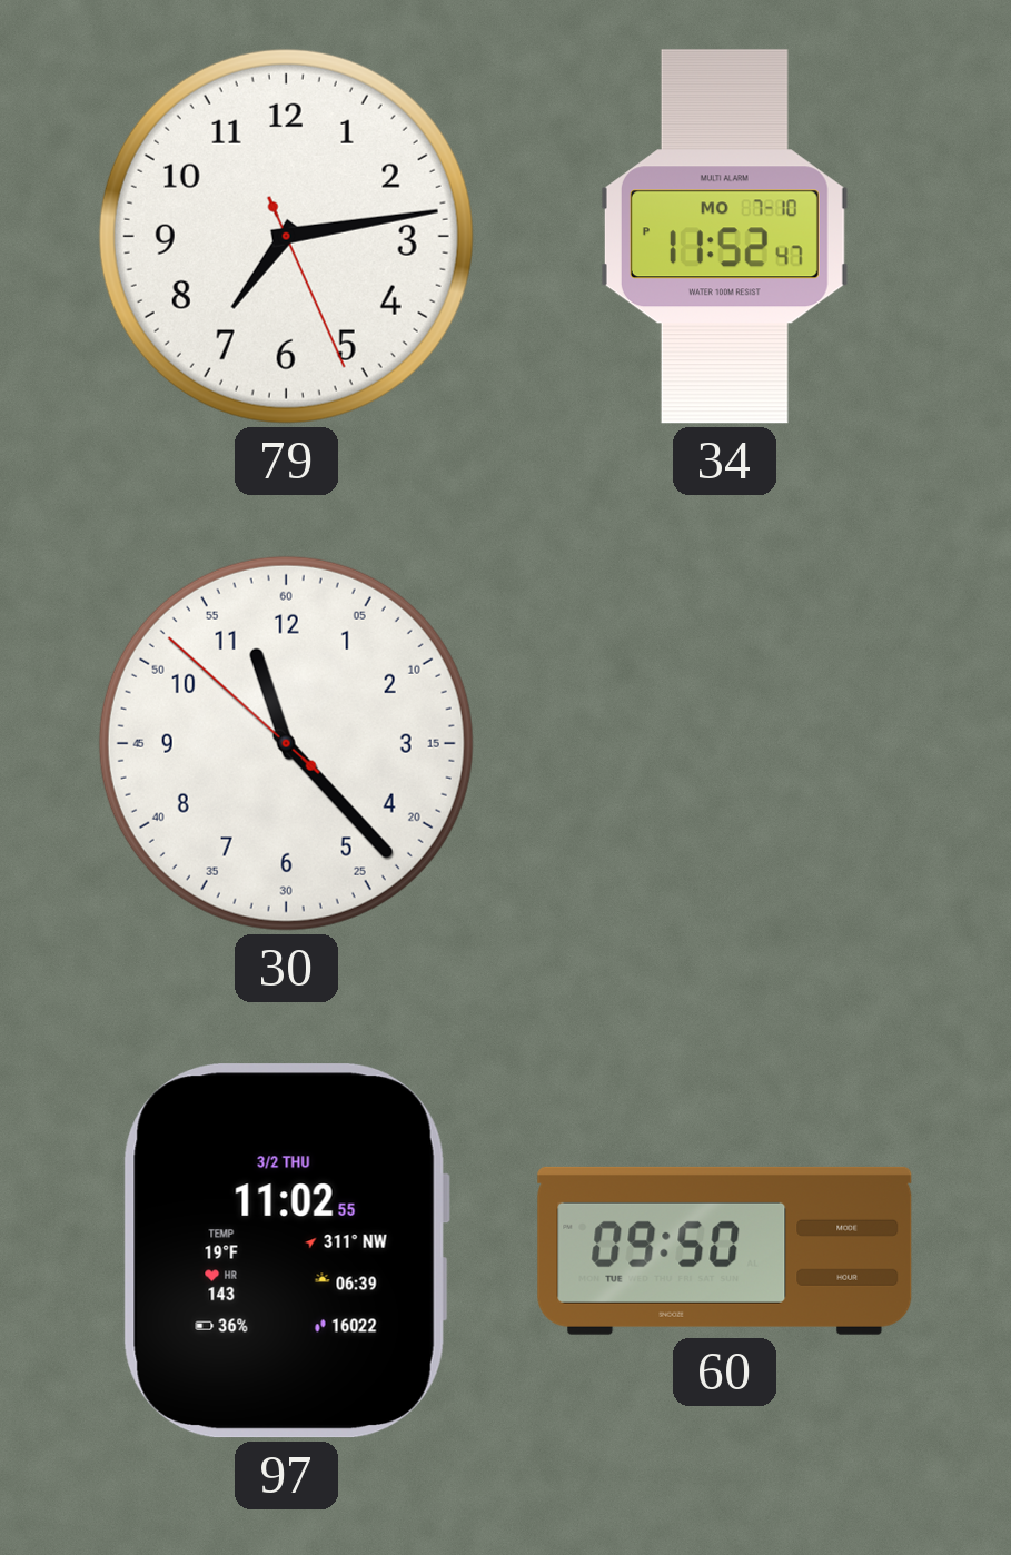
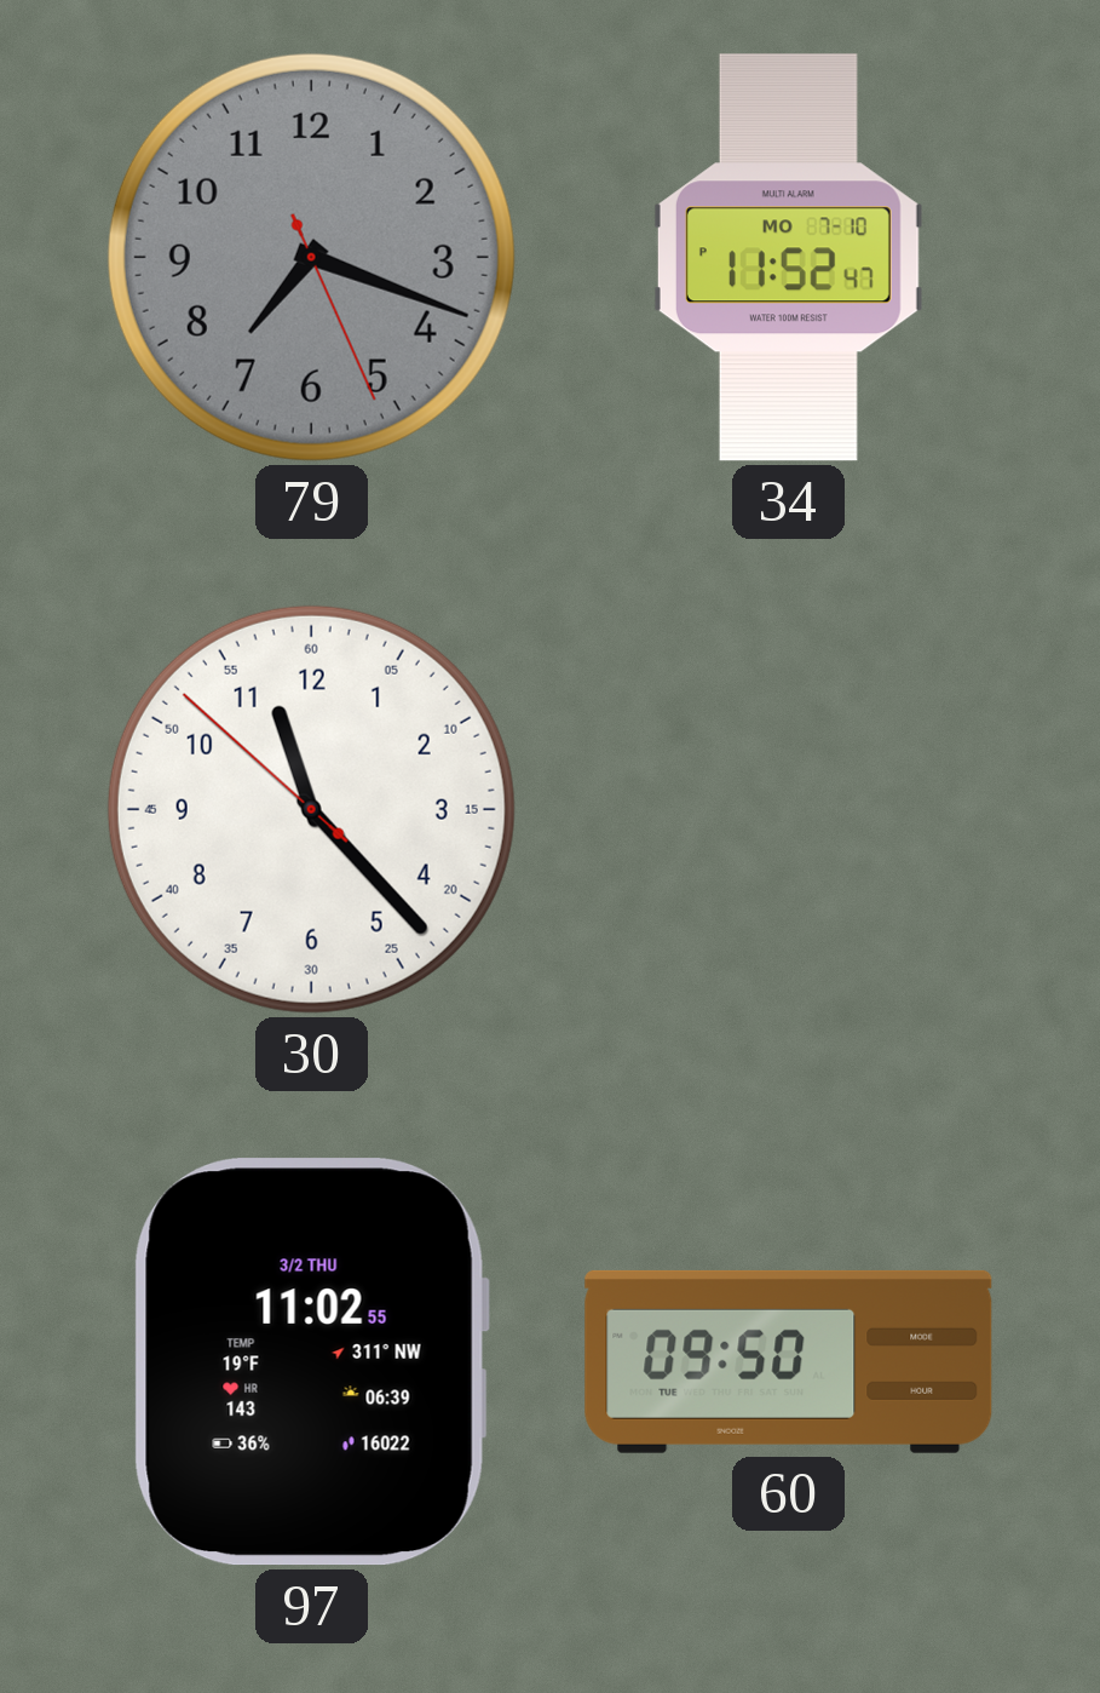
79: 7:13 -> 7:18 (311, 257)
79 dial: white -> grey (311, 257)
